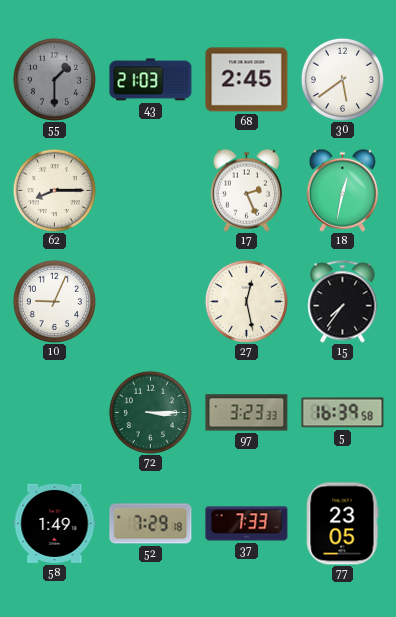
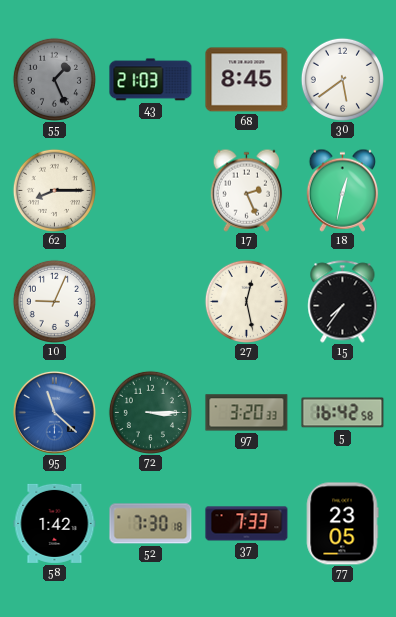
55: 1:30 -> 1:26 (54, 79)
68: 2:45 -> 8:45 (247, 80)
95: none -> 11:22 (54, 412)
97: 3:23 -> 3:20 (247, 413)
5: 16:39 -> 16:42 (343, 413)
58: 1:49 -> 1:42 (55, 523)
52: 7:29 -> 7:30 (151, 524)
